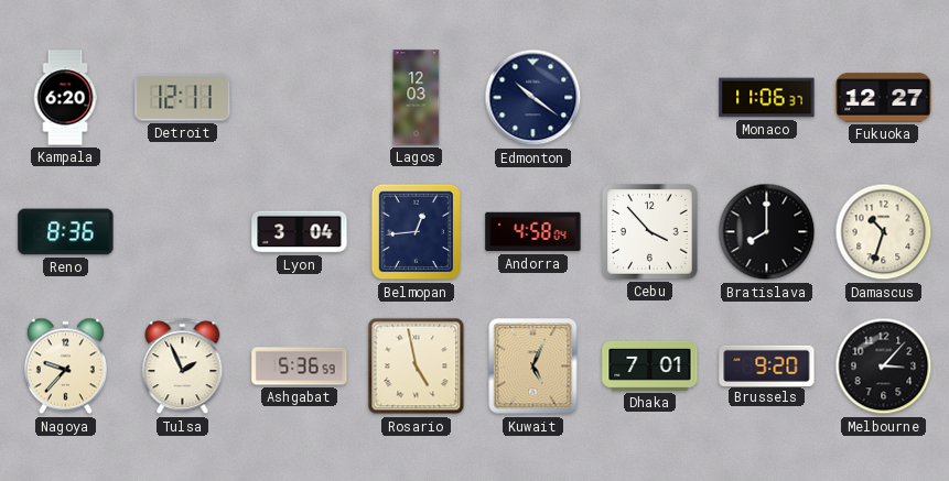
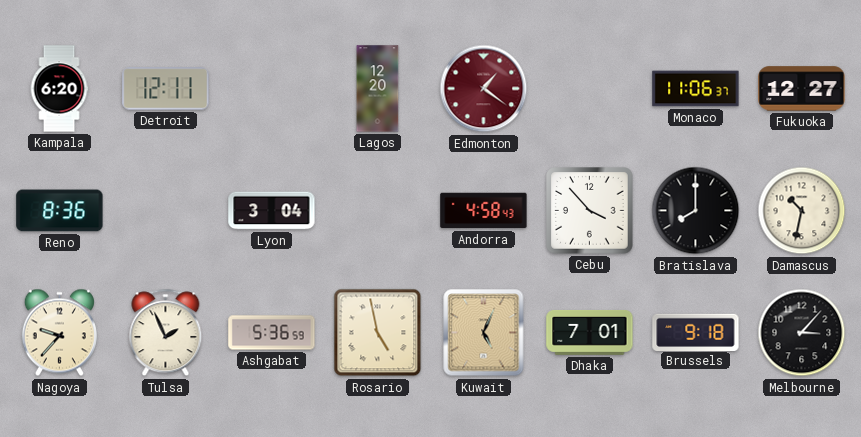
Lagos: 12:03 -> 12:20 (378, 89)
Edmonton: 10:21 -> 1:21 (484, 89)
Edmonton dial: navy -> burgundy (484, 89)
Belmopan: 12:44 -> none (417, 232)
Andorra: 4:58:04 -> 4:58:43 (484, 211)
Damascus: 10:33 -> 10:32 (802, 211)
Brussels: 9:20 -> 9:18 (696, 332)
